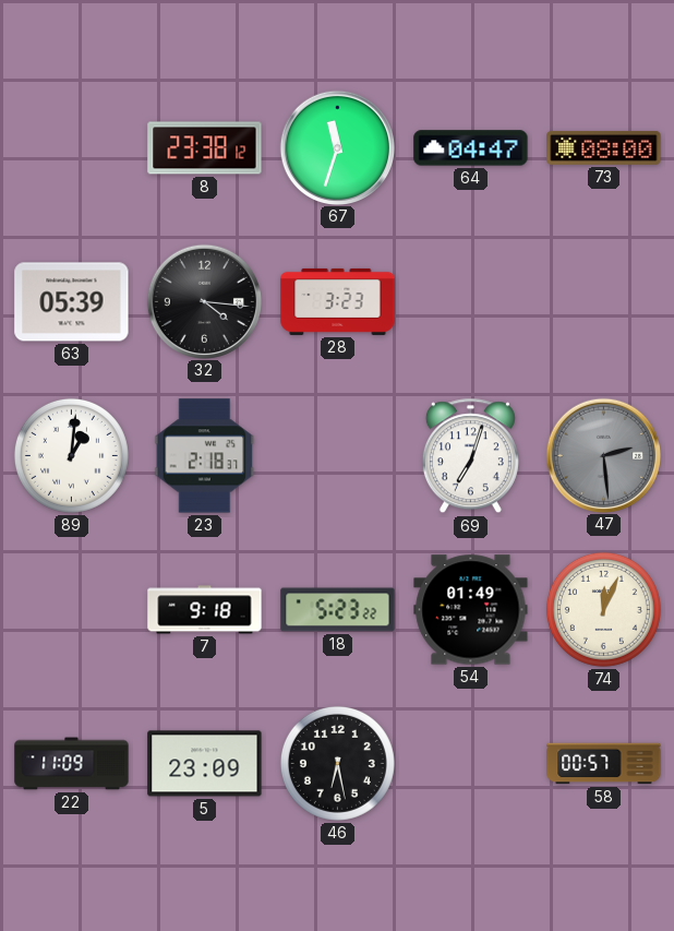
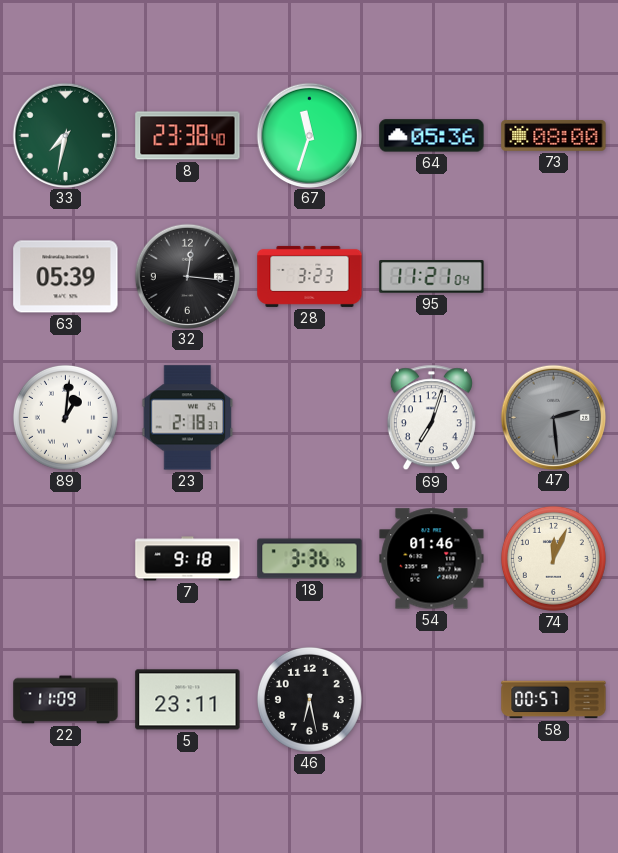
33: none -> 7:32 (65, 135)
8: 23:38:12 -> 23:38:40 (188, 136)
64: 04:47 -> 05:36 (432, 136)
32: 4:16 -> 12:16 (187, 276)
95: none -> 11:21 (432, 277)
18: 5:23 -> 3:36 (310, 559)
54: 01:49 -> 01:46 (432, 559)
5: 23:09 -> 23:11 (188, 700)
